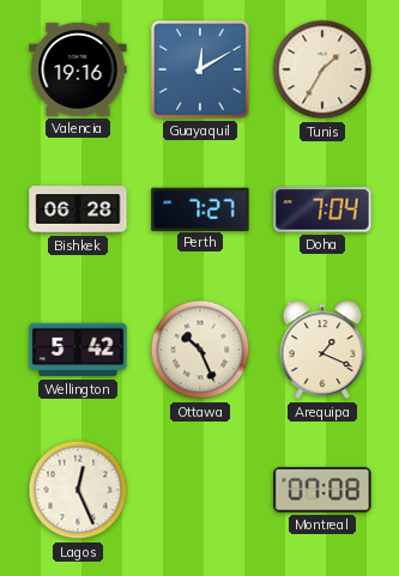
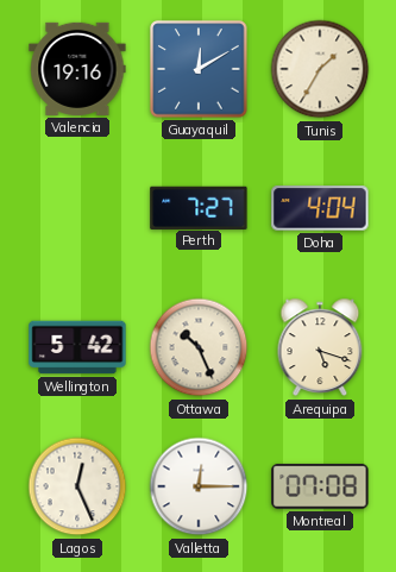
Bishkek: 06:28 -> none (78, 210)
Doha: 7:04 -> 4:04 (320, 208)
Arequipa: 1:19 -> 5:18 (320, 347)
Valletta: none -> 12:15 (199, 486)
